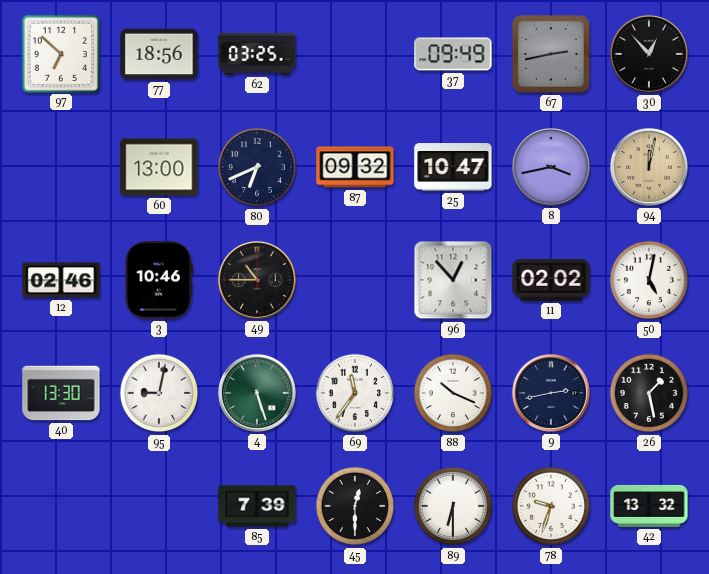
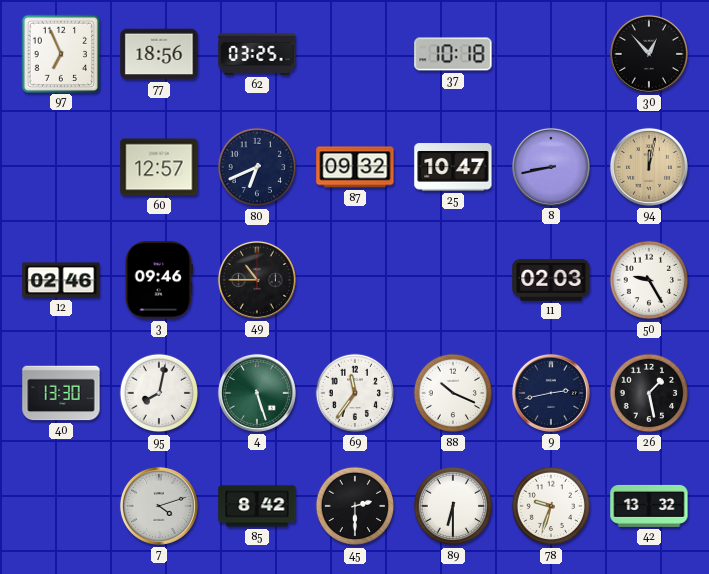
97: 6:52 -> 6:56 (60, 53)
37: 09:49 -> 10:18 (453, 54)
67: 2:43 -> none (551, 54)
60: 13:00 -> 12:57 (159, 167)
8: 3:43 -> 8:43 (551, 167)
3: 10:46 -> 09:46 (159, 280)
96: 12:53 -> none (453, 280)
11: 02:02 -> 02:03 (551, 280)
50: 5:02 -> 9:25 (649, 280)
95: 9:02 -> 8:02 (159, 393)
7: none -> 4:12 (159, 506)
85: 7:39 -> 8:42 (257, 506)
45: 12:30 -> 2:30 (355, 506)
